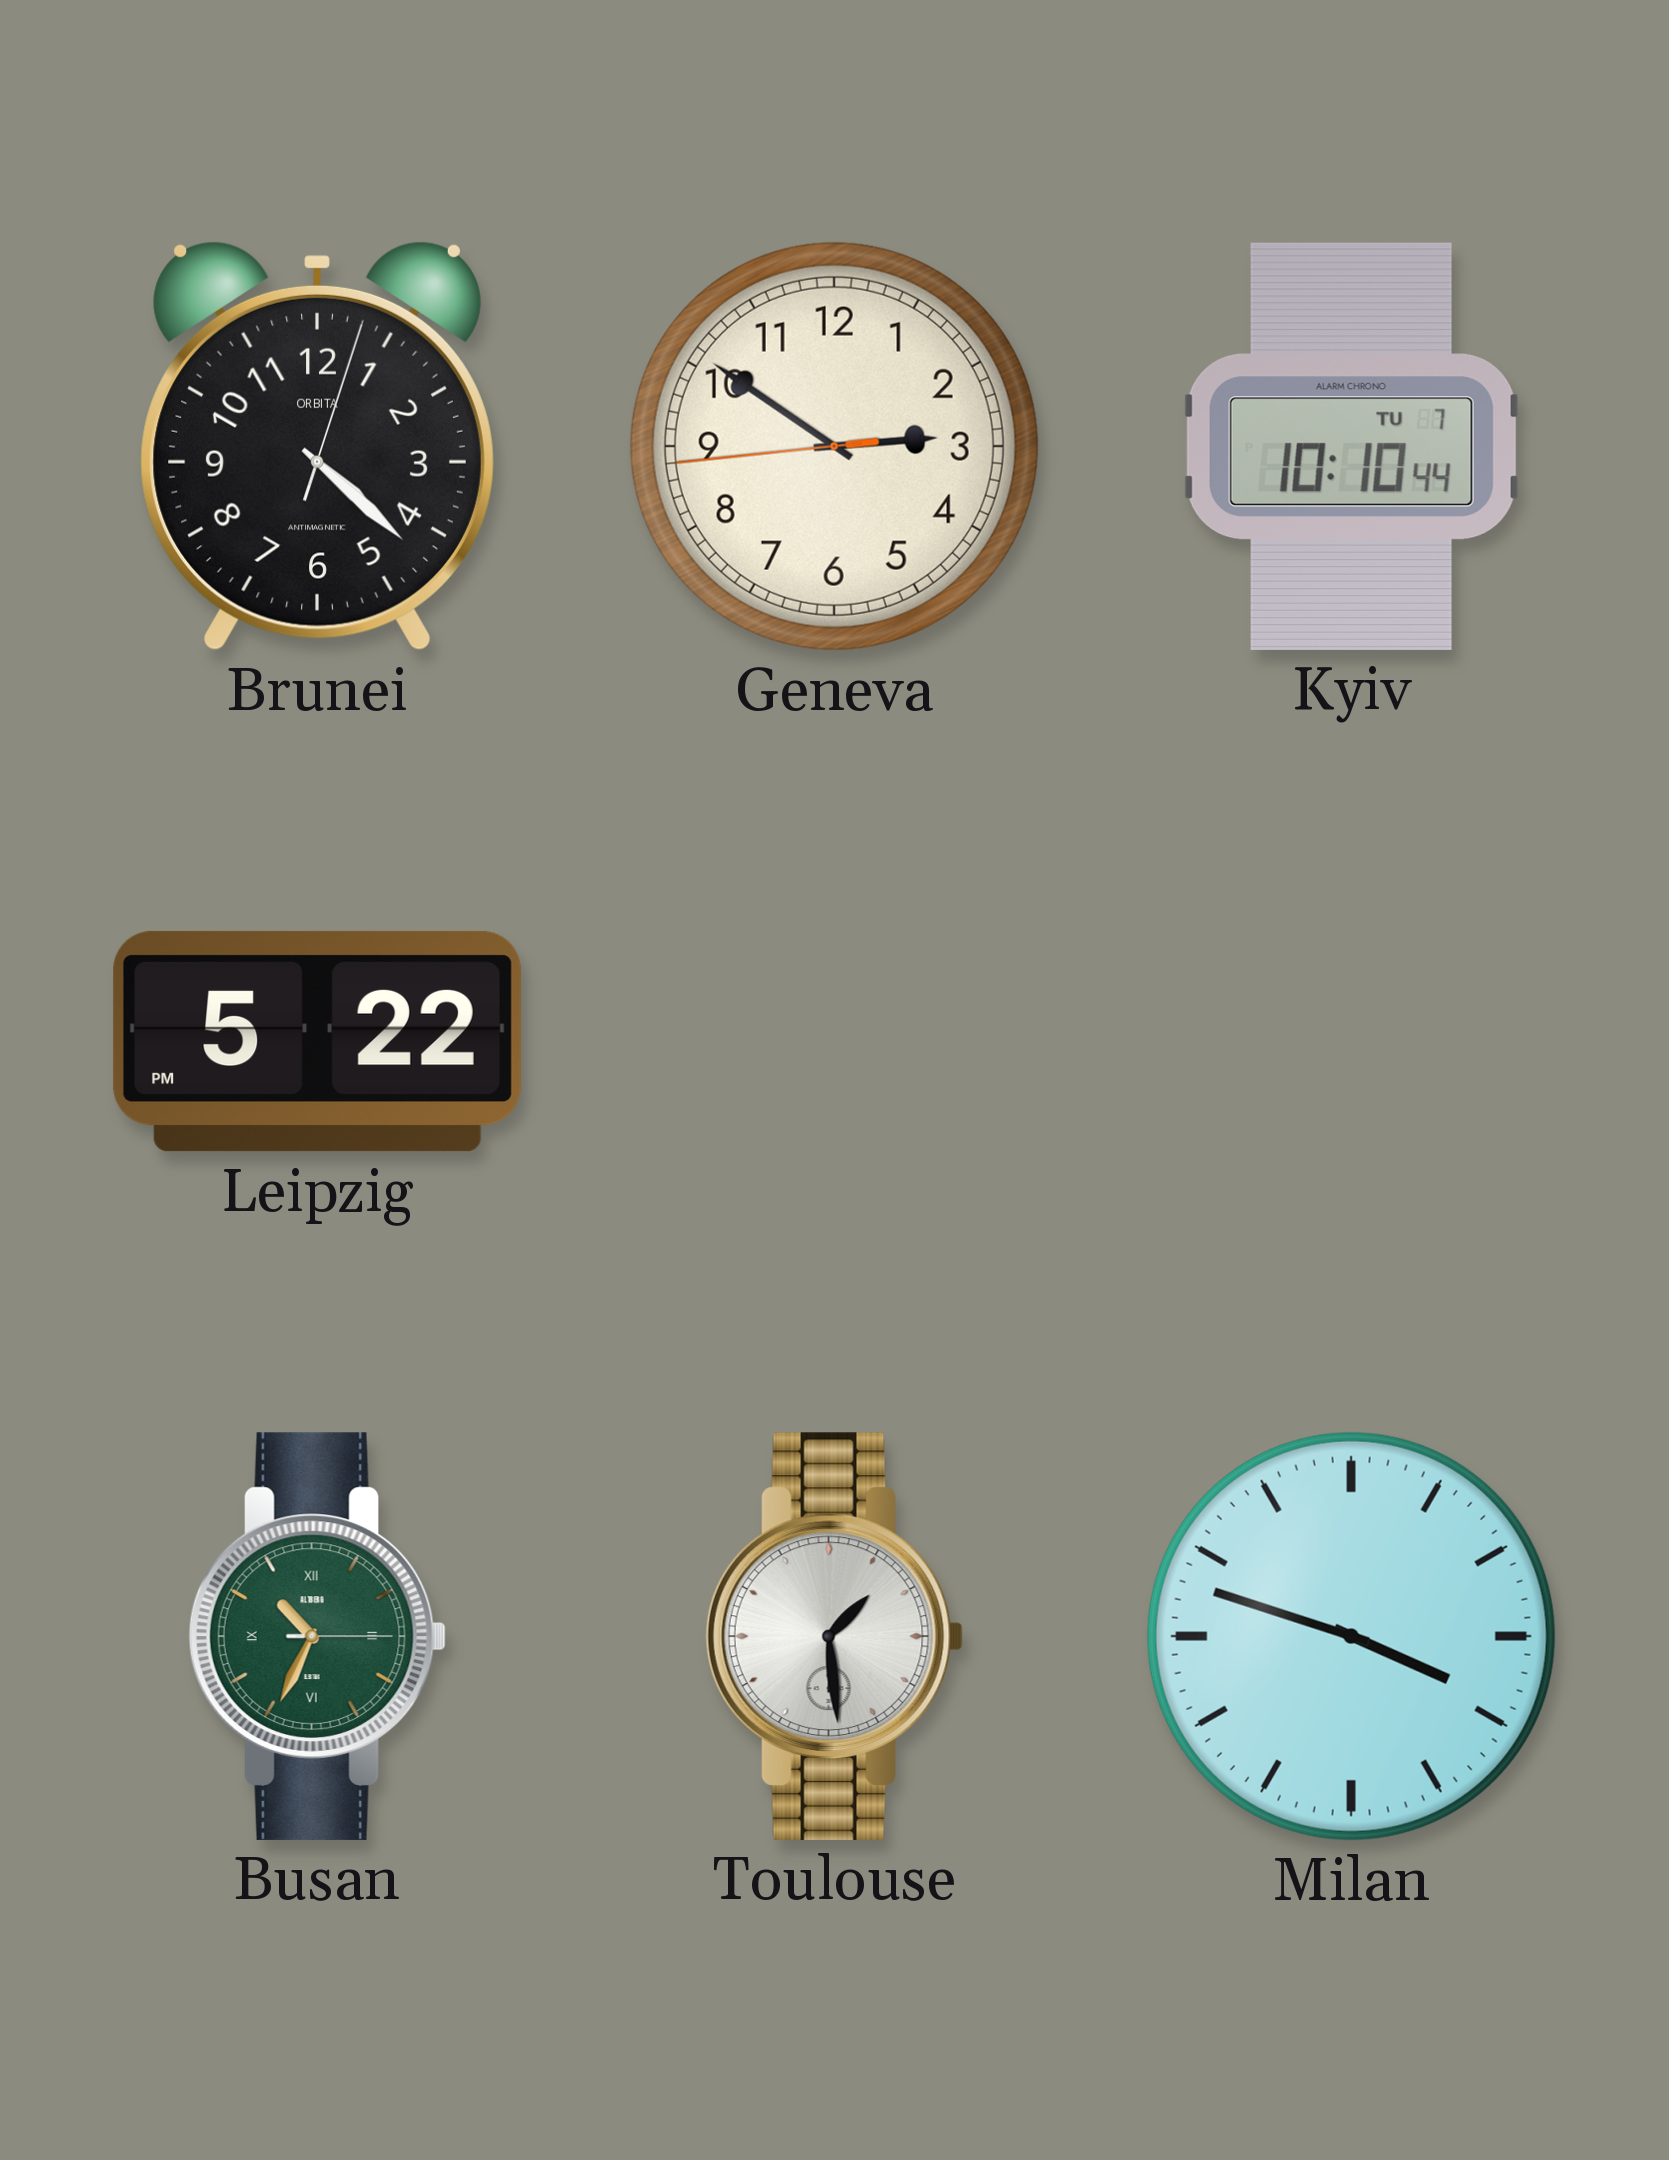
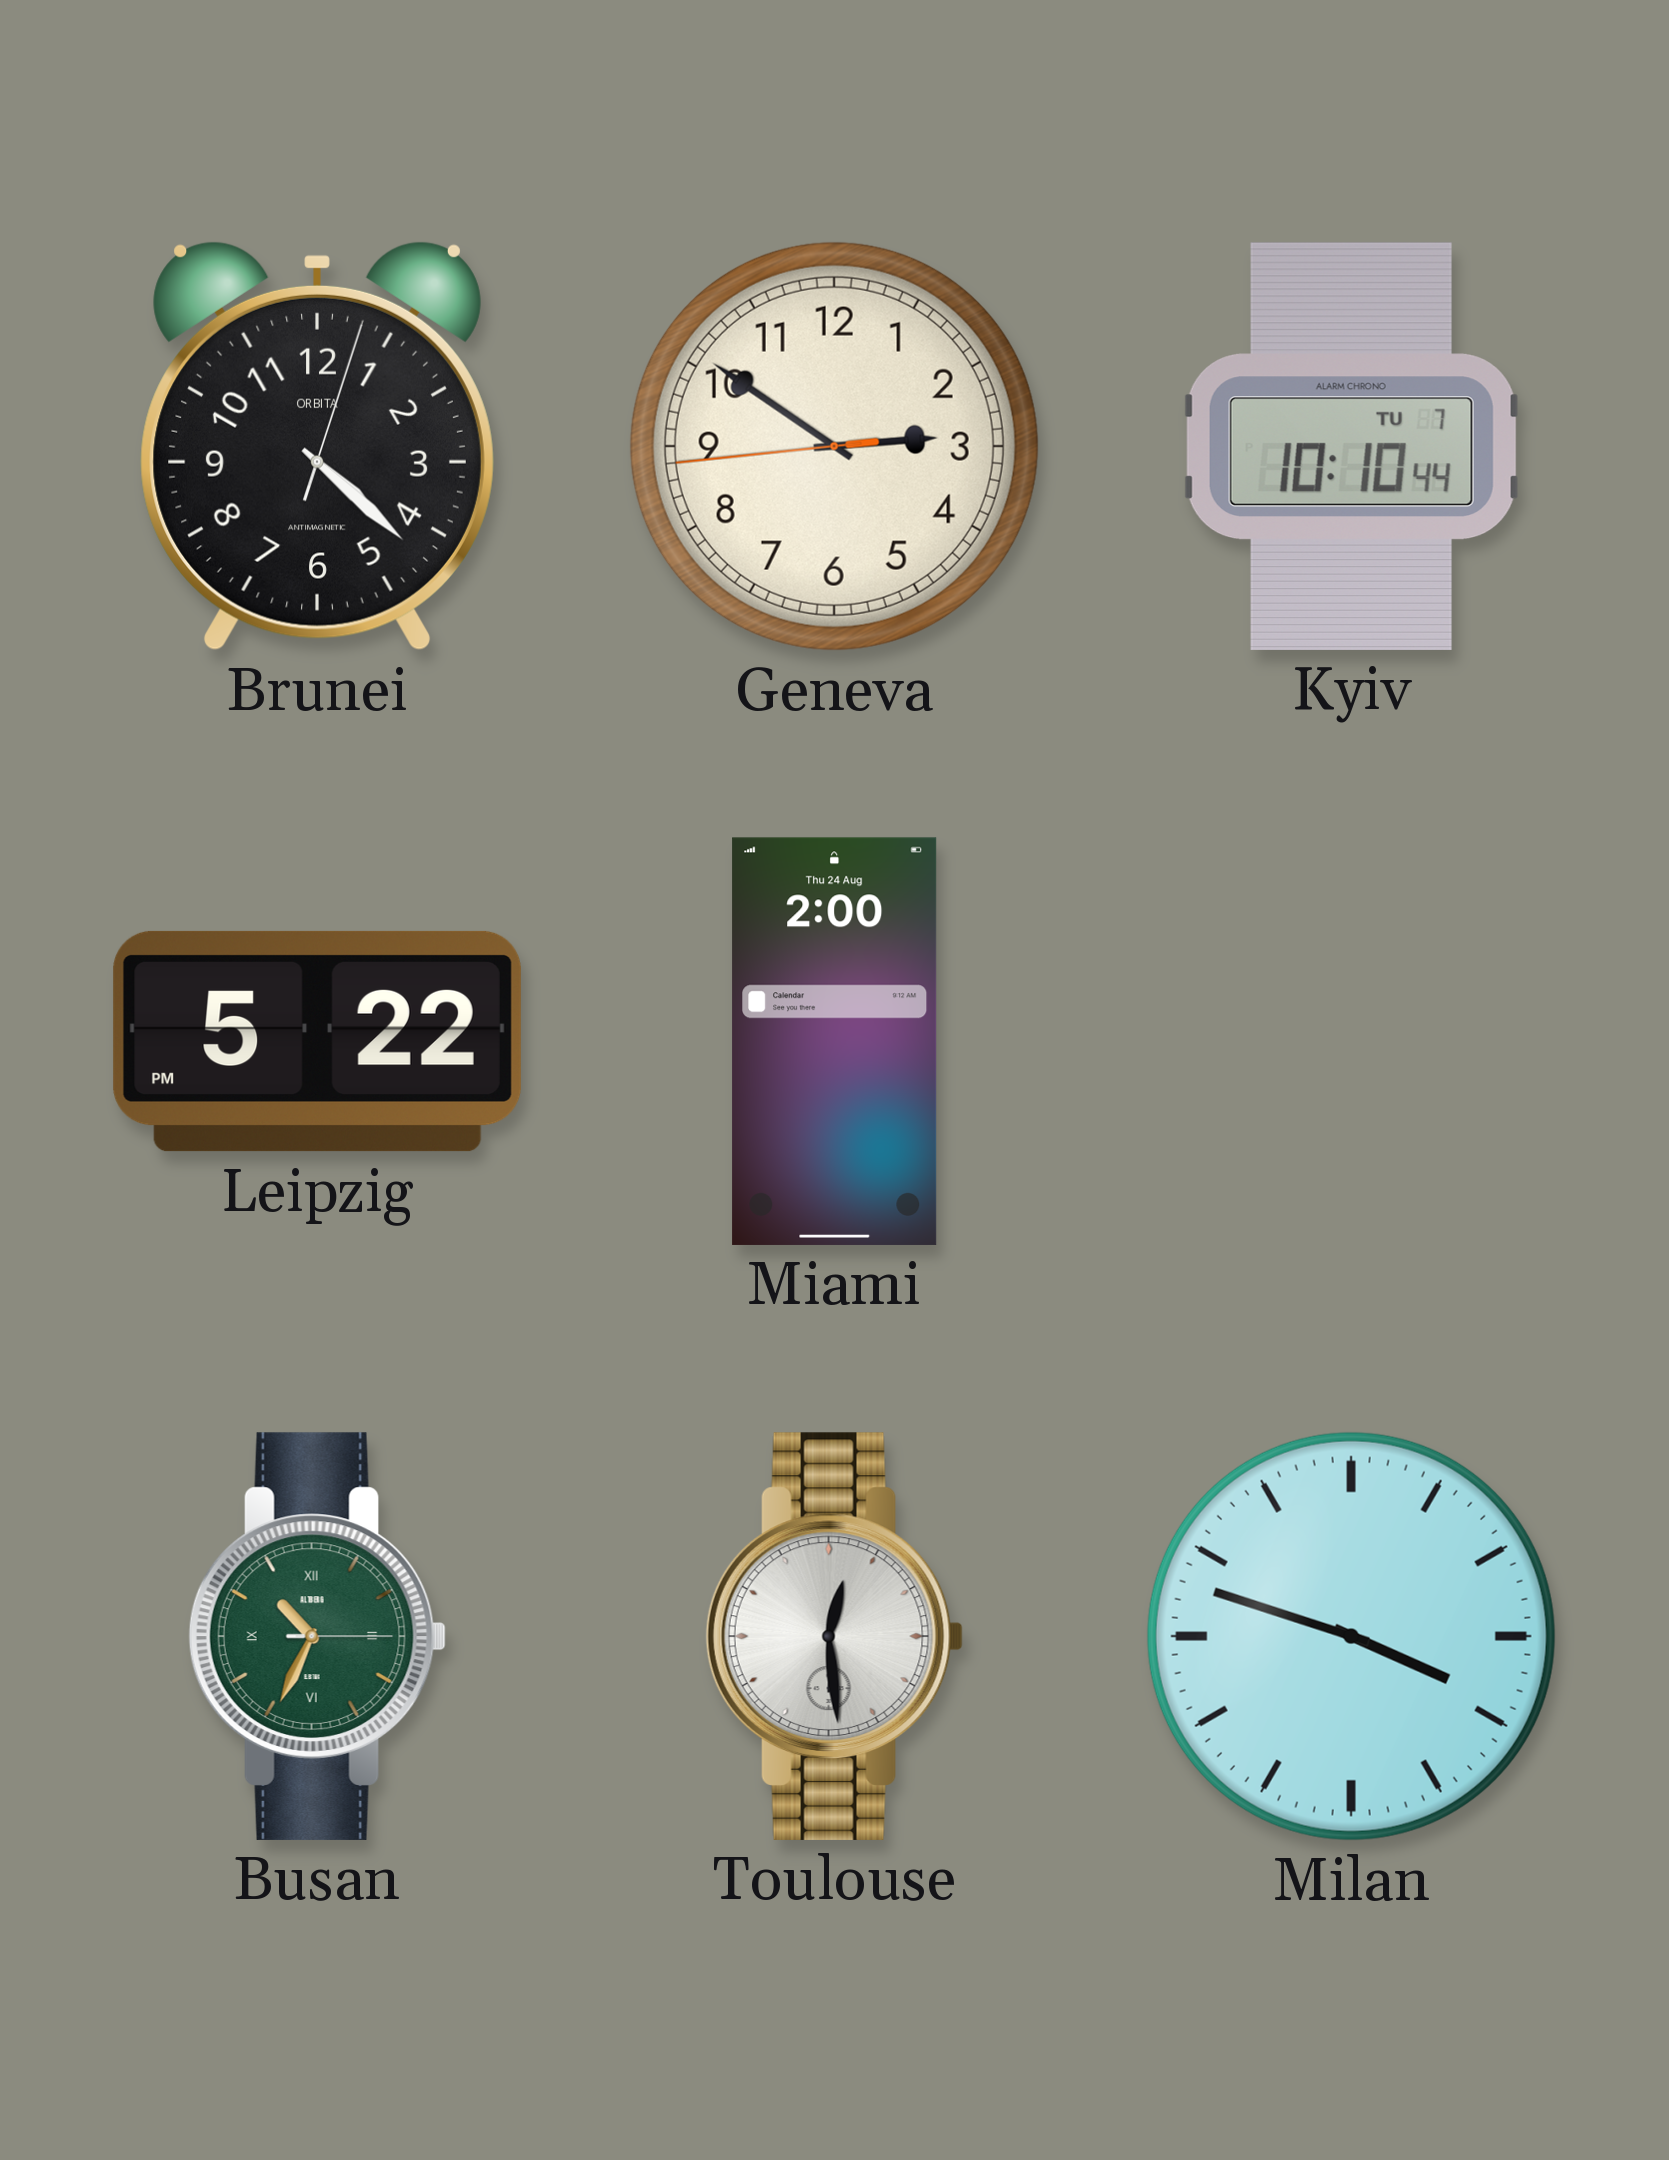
Miami: none -> 2:00 (835, 1041)
Toulouse: 1:29 -> 12:29 (834, 1636)
